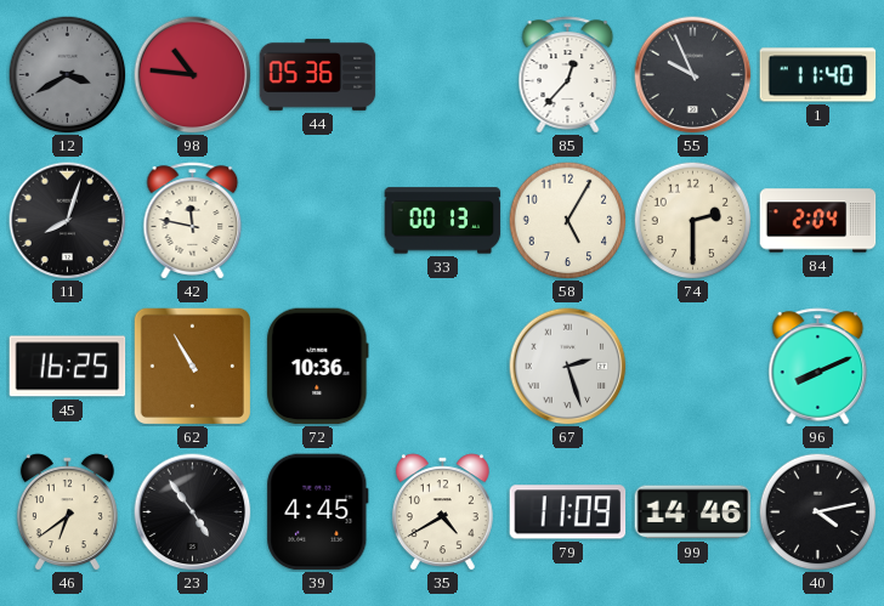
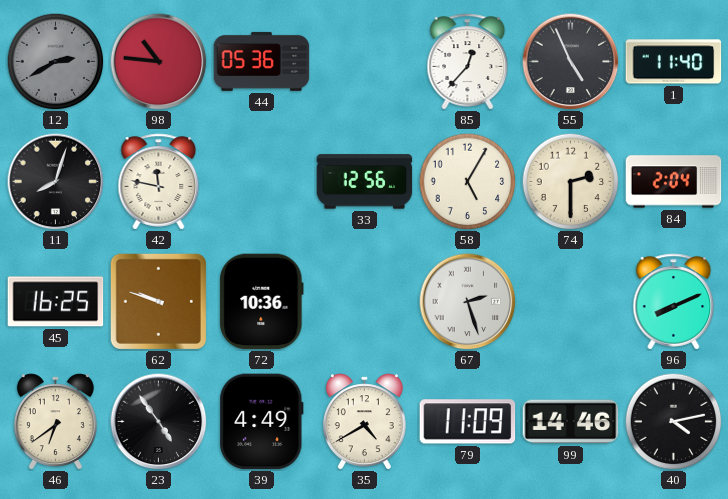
12: 3:40 -> 2:40 (55, 61)
55: 9:56 -> 4:56 (571, 62)
33: 00:13 -> 12:56 (365, 182)
62: 10:55 -> 9:48 (158, 301)
39: 4:45 -> 4:49 (262, 422)
